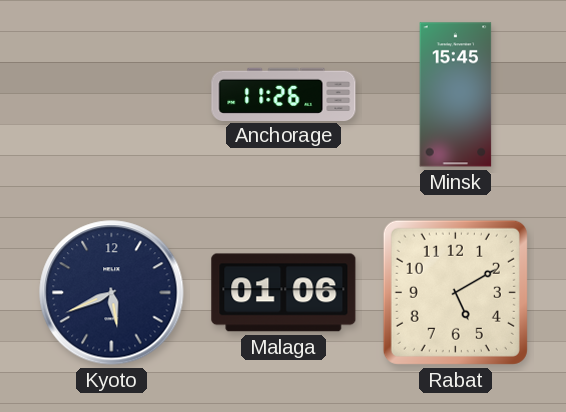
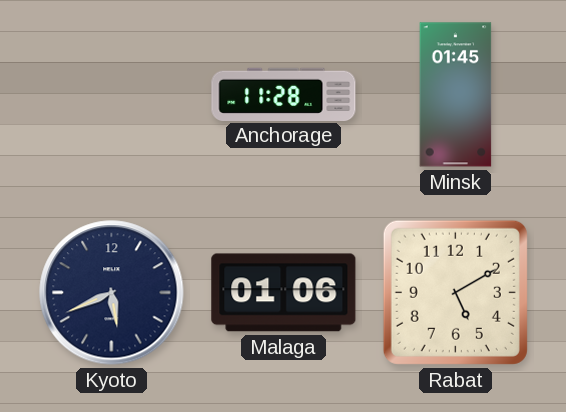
Anchorage: 11:26 -> 11:28 (284, 94)
Minsk: 15:45 -> 01:45 (456, 95)
